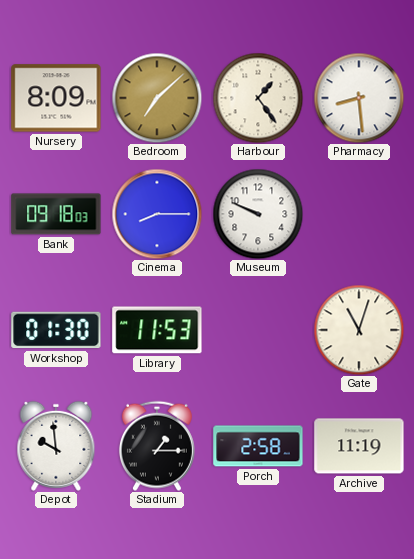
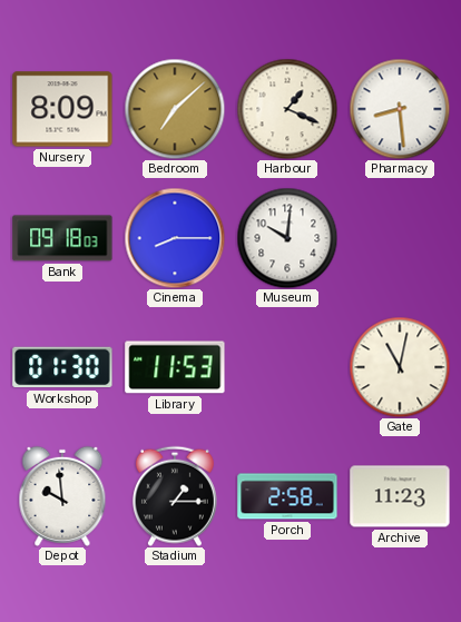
Harbour: 1:24 -> 1:19 (287, 109)
Museum: 9:49 -> 10:01 (287, 238)
Gate: 11:03 -> 11:02 (400, 367)
Archive: 11:19 -> 11:23 (400, 496)
